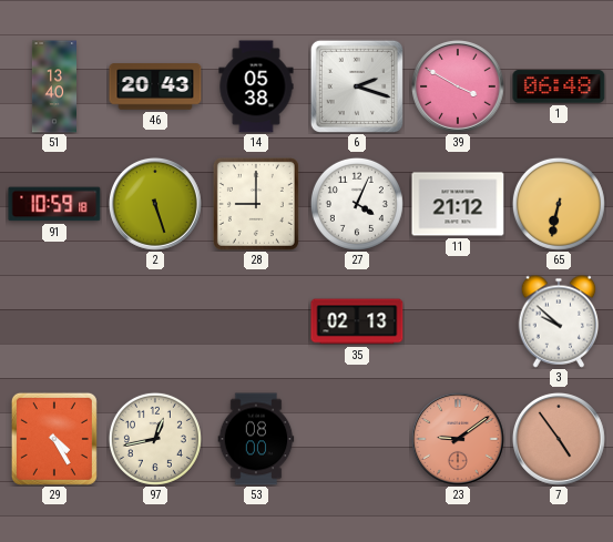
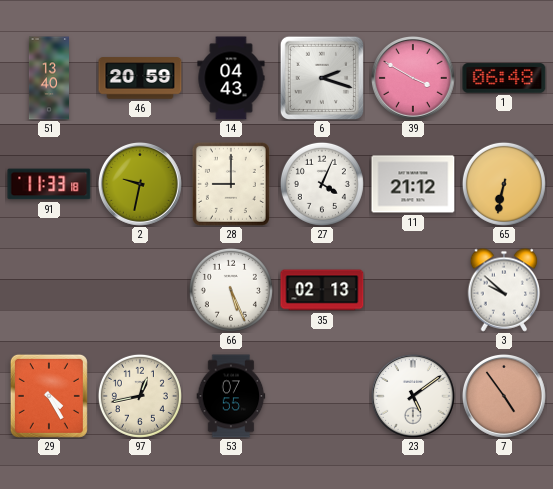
46: 20:43 -> 20:59 (140, 78)
14: 05:38 -> 04:43 (231, 78)
91: 10:59 -> 11:33 (49, 184)
2: 5:27 -> 9:32 (140, 184)
66: none -> 5:26 (231, 290)
53: 08:00 -> 07:55 (231, 396)
23: 9:09 -> 5:09 (413, 396)
23 dial: salmon -> white (413, 396)
